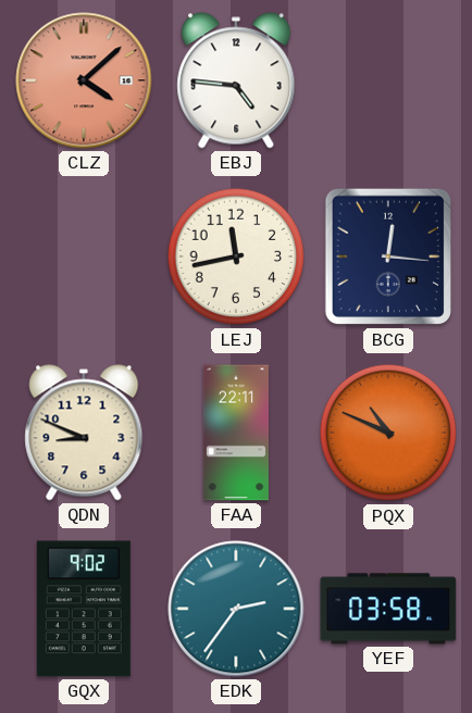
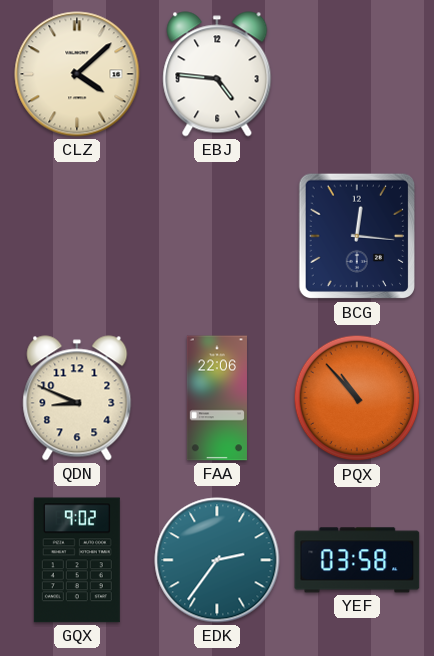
CLZ dial: salmon -> cream (77, 74)
LEJ: 11:43 -> none (236, 257)
FAA: 22:11 -> 22:06 (217, 398)
PQX: 10:49 -> 10:53 (357, 398)
